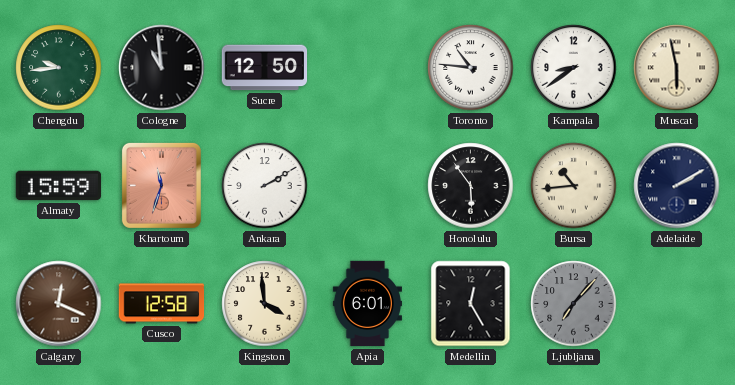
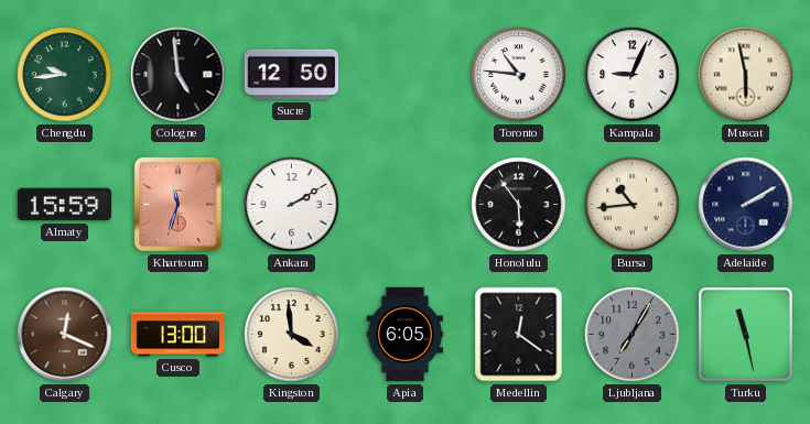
Cologne: 10:59 -> 4:59 (179, 75)
Kampala: 8:39 -> 9:04 (633, 75)
Cusco: 12:58 -> 13:00 (179, 335)
Apia: 6:01 -> 6:05 (404, 335)
Medellin: 12:25 -> 12:21 (519, 335)
Ljubljana: 7:07 -> 7:05 (633, 335)
Turku: none -> 11:28 (746, 335)
